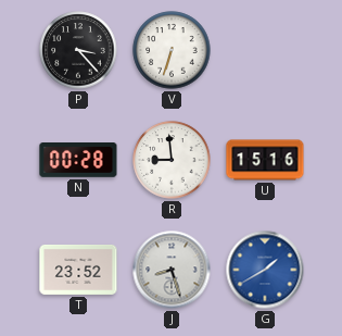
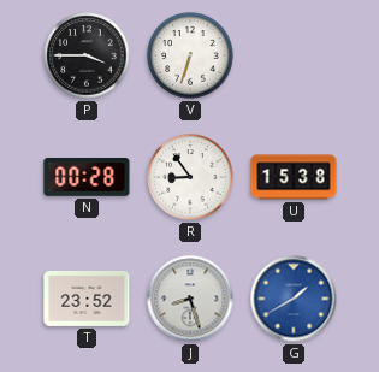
P: 3:23 -> 3:45 (87, 55)
R: 8:59 -> 8:54 (190, 177)
U: 15:16 -> 15:38 (294, 177)
